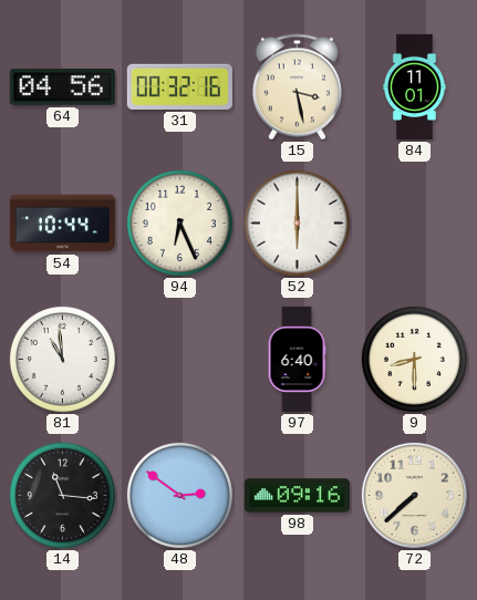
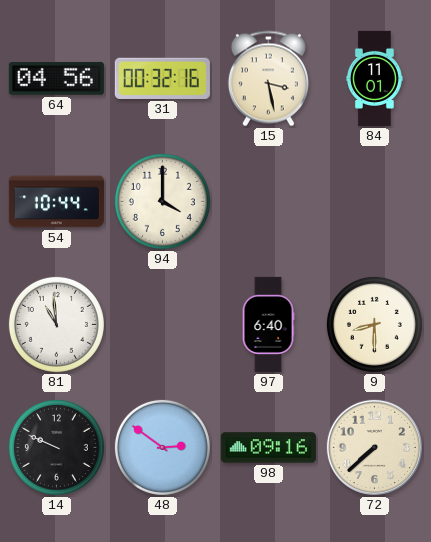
94: 6:26 -> 4:00 (162, 201)
52: 6:00 -> none (297, 223)
14: 11:16 -> 9:49 (56, 447)
